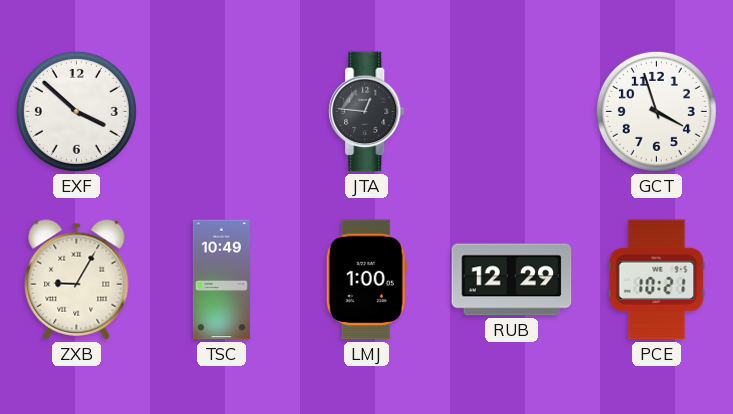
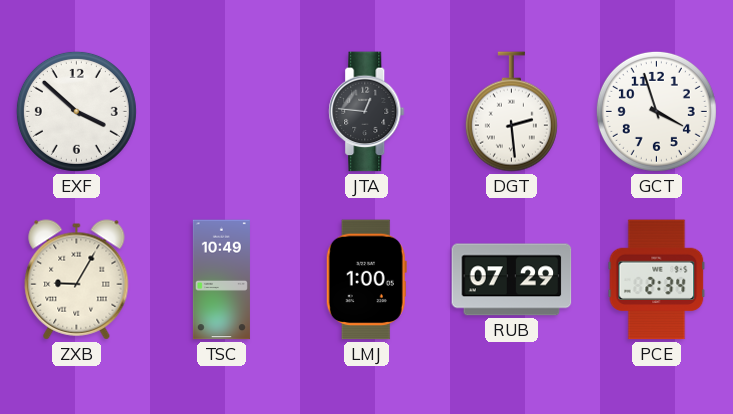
DGT: none -> 2:29 (511, 112)
RUB: 12:29 -> 07:29 (512, 280)
PCE: 10:21 -> 2:34 (657, 280)
